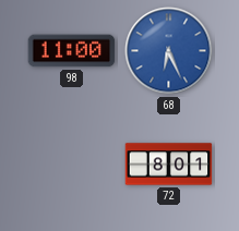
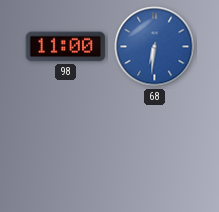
68: 6:26 -> 6:31 (155, 47)
72: 8:01 -> none (169, 165)
